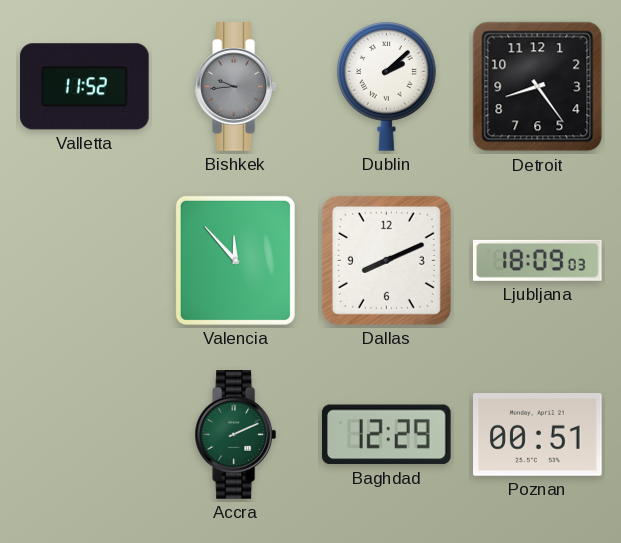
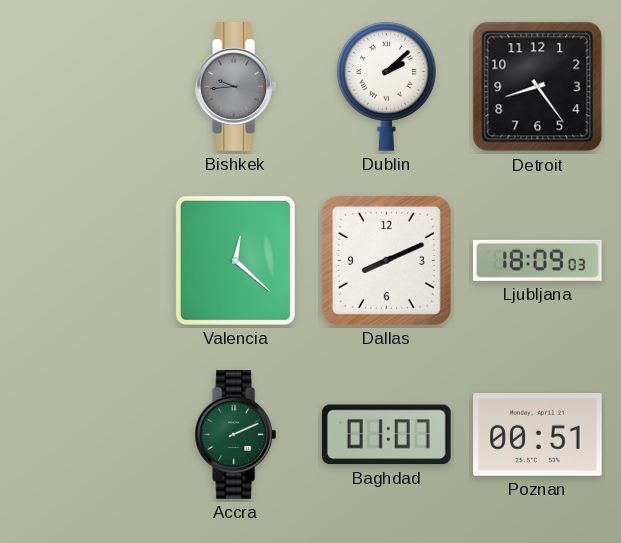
Valletta: 11:52 -> none (85, 87)
Valencia: 11:53 -> 12:22 (235, 260)
Baghdad: 12:29 -> 01:07 (386, 435)
